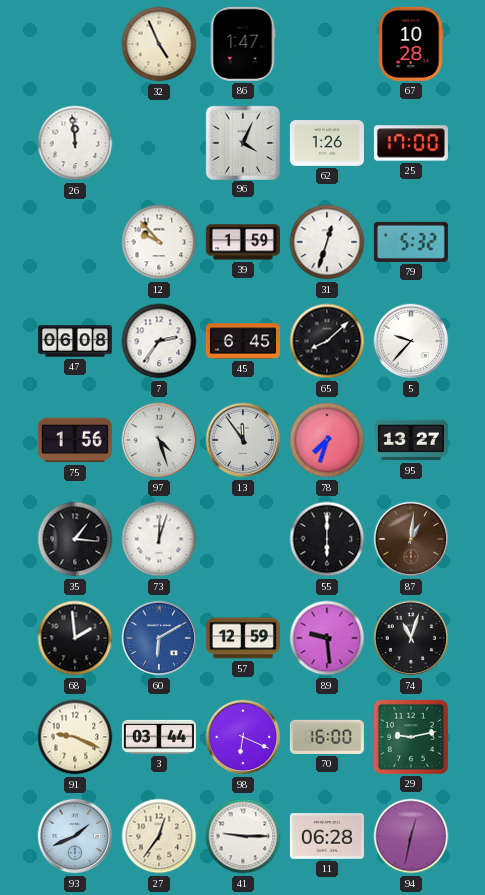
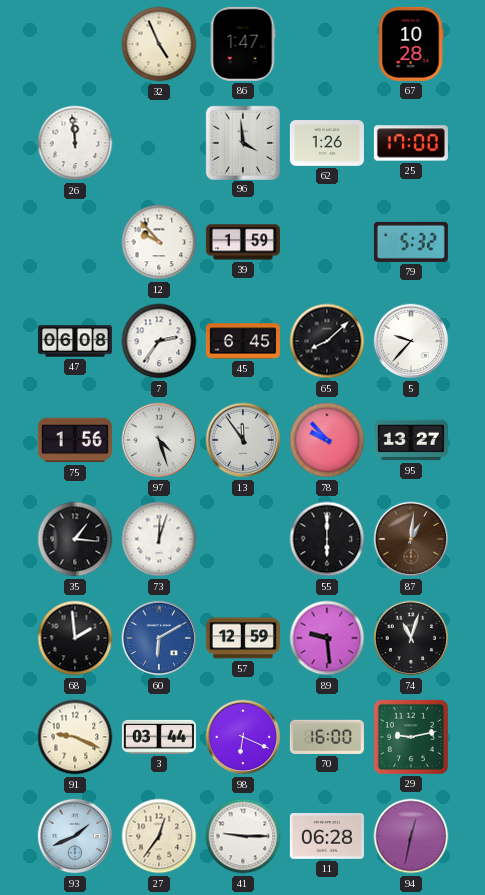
96: 4:04 -> 3:59 (242, 142)
31: 12:33 -> none (327, 242)
78: 7:33 -> 9:53 (327, 440)
